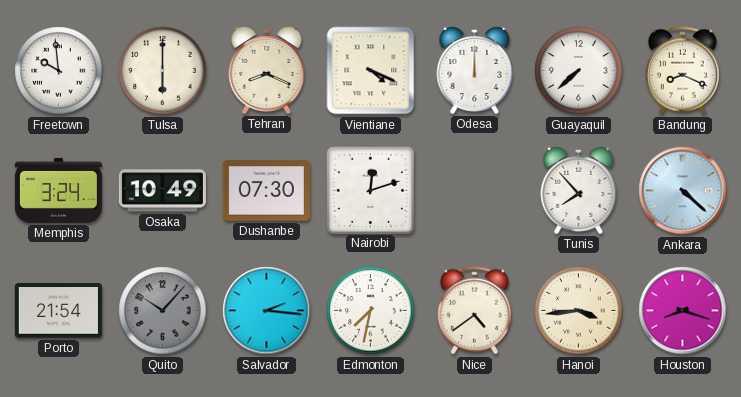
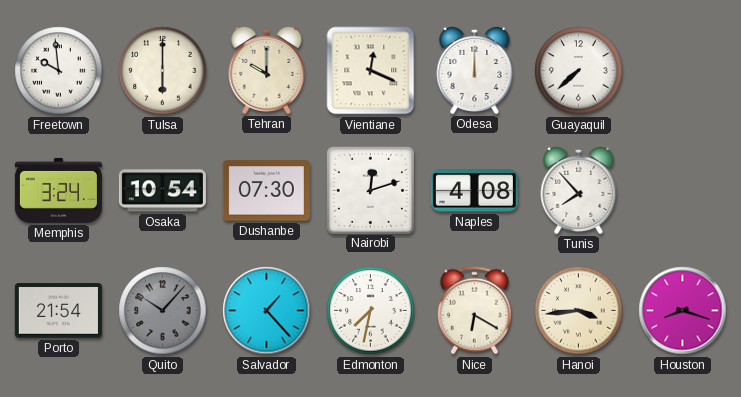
Tehran: 8:19 -> 10:00 (267, 70)
Vientiane: 4:19 -> 12:19 (371, 71)
Bandung: 8:19 -> none (682, 71)
Osaka: 10:49 -> 10:54 (162, 191)
Naples: none -> 4:08 (474, 191)
Ankara: 4:22 -> none (683, 191)
Salvador: 2:16 -> 1:23 (267, 311)
Nice: 4:39 -> 6:20 (474, 311)
